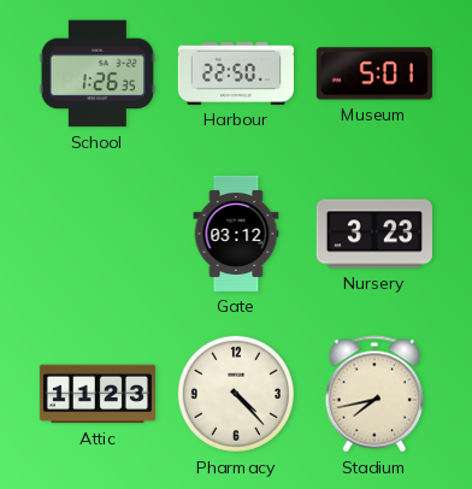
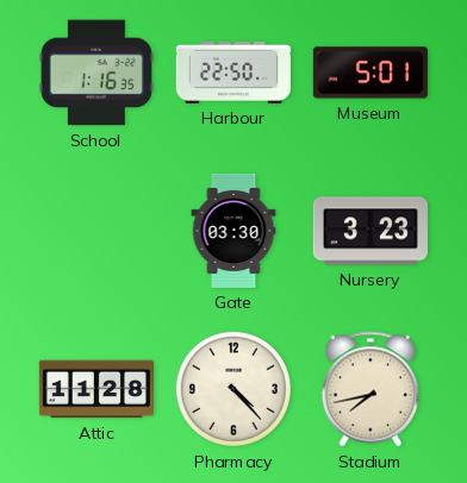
School: 1:26 -> 1:16 (96, 73)
Gate: 03:12 -> 03:30 (233, 231)
Attic: 11:23 -> 11:28 (96, 389)
